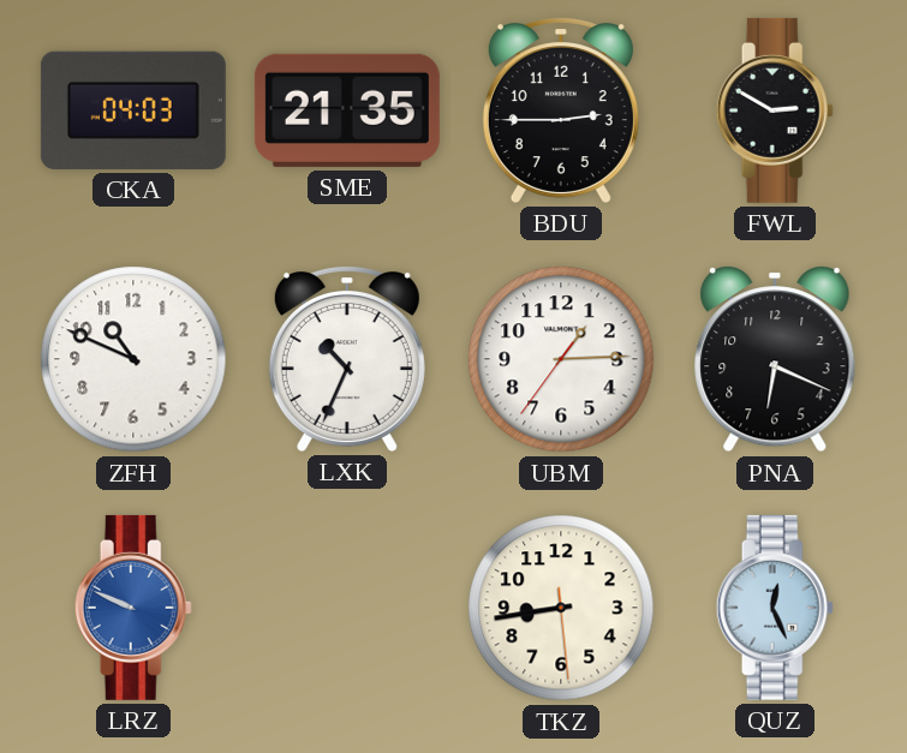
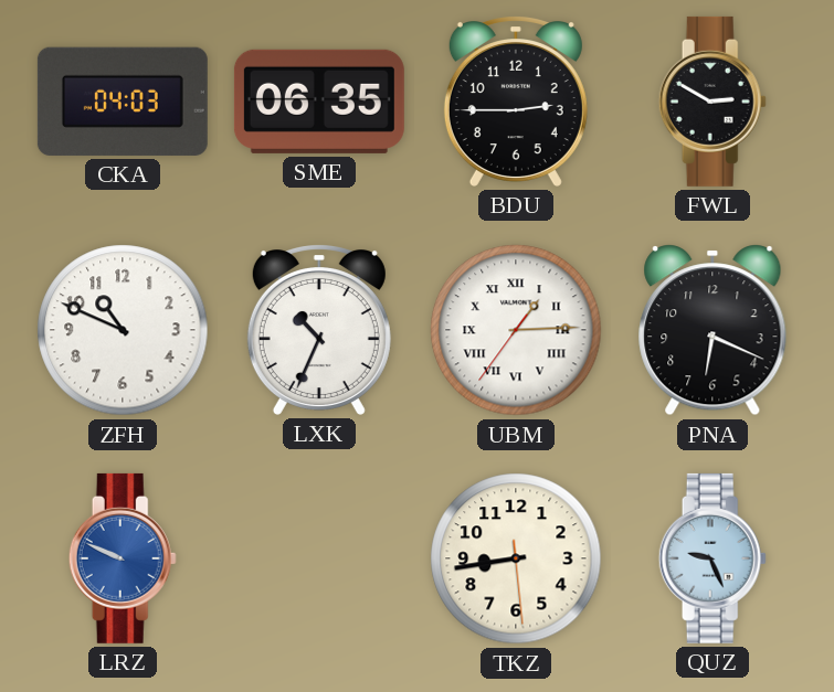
SME: 21:35 -> 06:35 (319, 102)
UBM numerals: Arabic -> Roman (516, 330)
QUZ: 12:26 -> 9:26 (712, 558)
